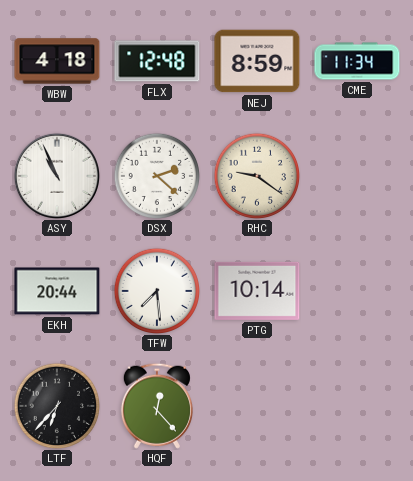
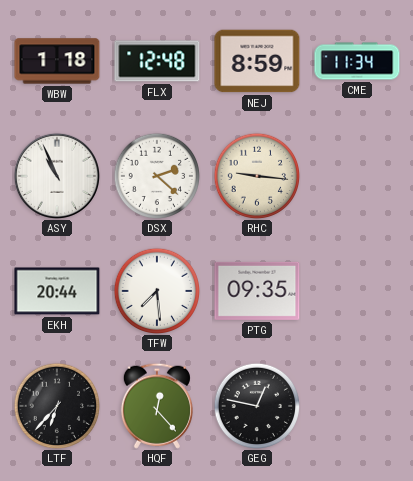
WBW: 4:18 -> 1:18 (57, 61)
RHC: 9:21 -> 9:16 (256, 175)
PTG: 10:14 -> 09:35 (257, 291)
GEG: none -> 12:47 (256, 405)
